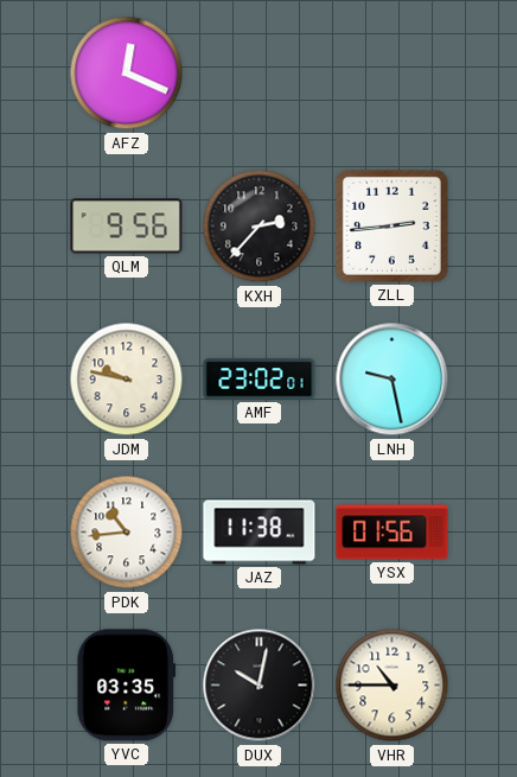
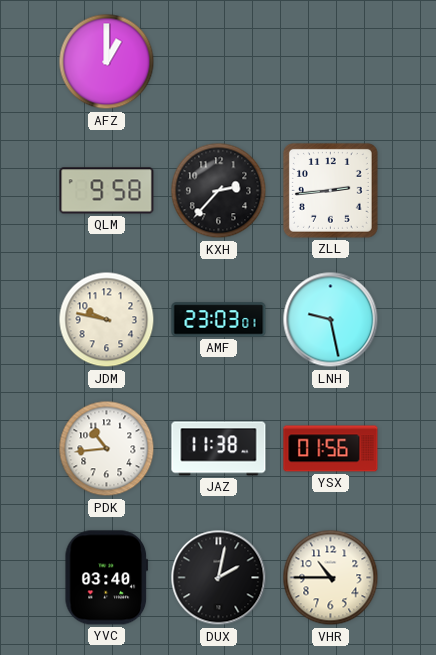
AFZ: 12:19 -> 1:00 (107, 62)
QLM: 9:56 -> 9:58 (107, 191)
AMF: 23:02 -> 23:03 (219, 320)
YVC: 03:35 -> 03:40 (107, 578)
DUX: 10:02 -> 2:02 (219, 578)
